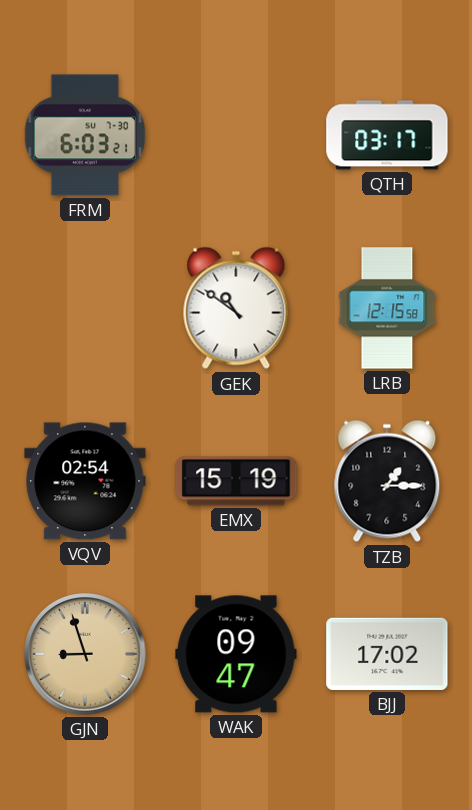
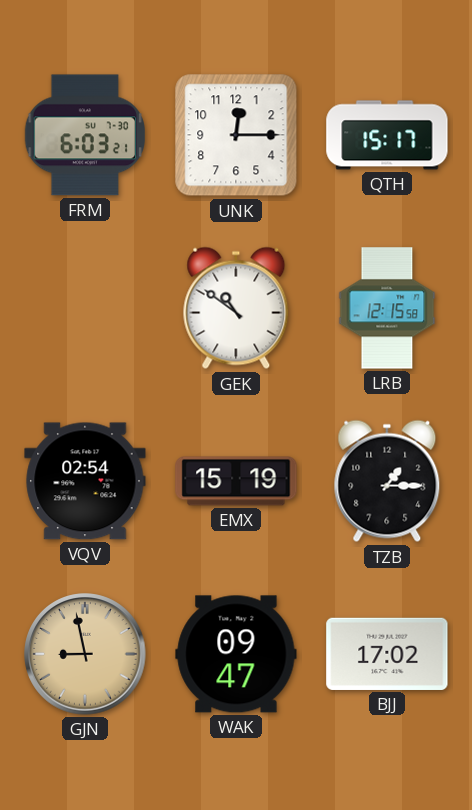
UNK: none -> 12:15 (236, 135)
QTH: 03:17 -> 15:17 (387, 135)
GJN: 8:57 -> 8:58 (85, 654)
